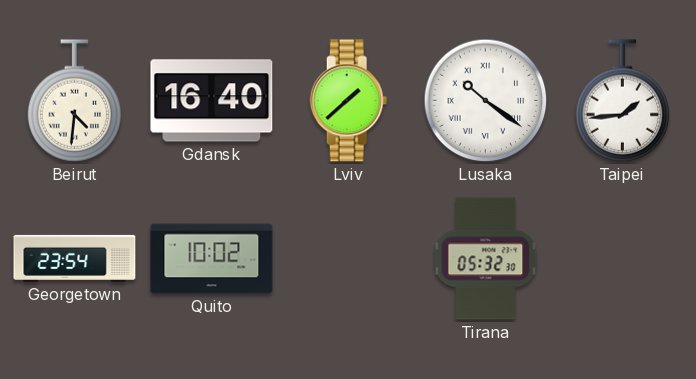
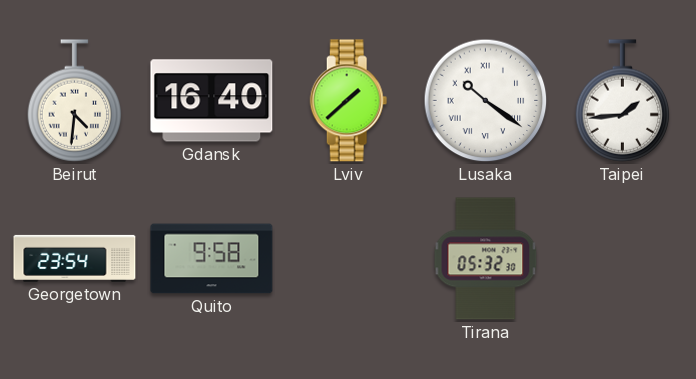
Quito: 10:02 -> 9:58 (212, 259)
